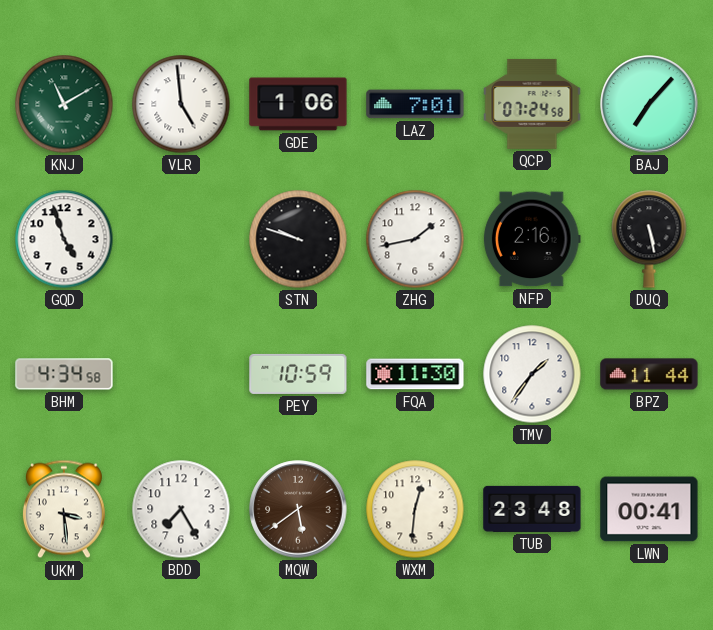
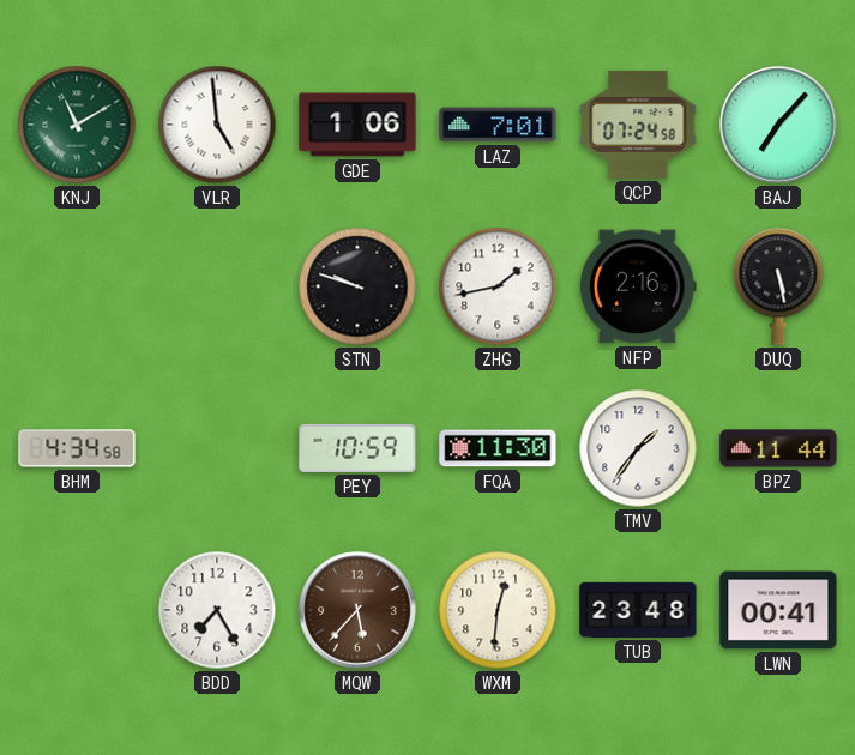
GQD: 4:57 -> none (64, 239)
UKM: 3:29 -> none (64, 509)
MQW: 5:39 -> 5:37 (357, 610)
